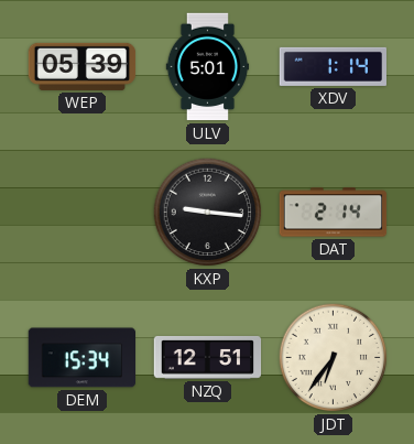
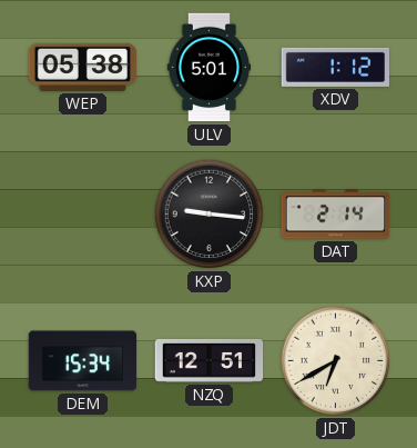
WEP: 05:39 -> 05:38 (83, 67)
XDV: 1:14 -> 1:12 (335, 67)
JDT: 6:36 -> 6:40 (336, 361)
